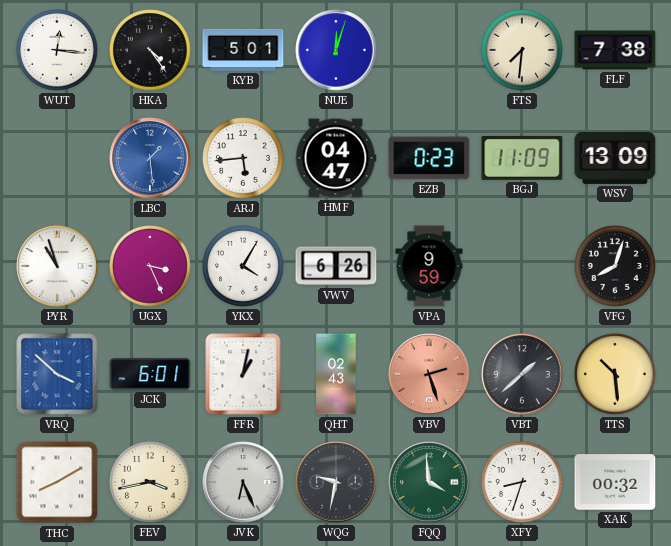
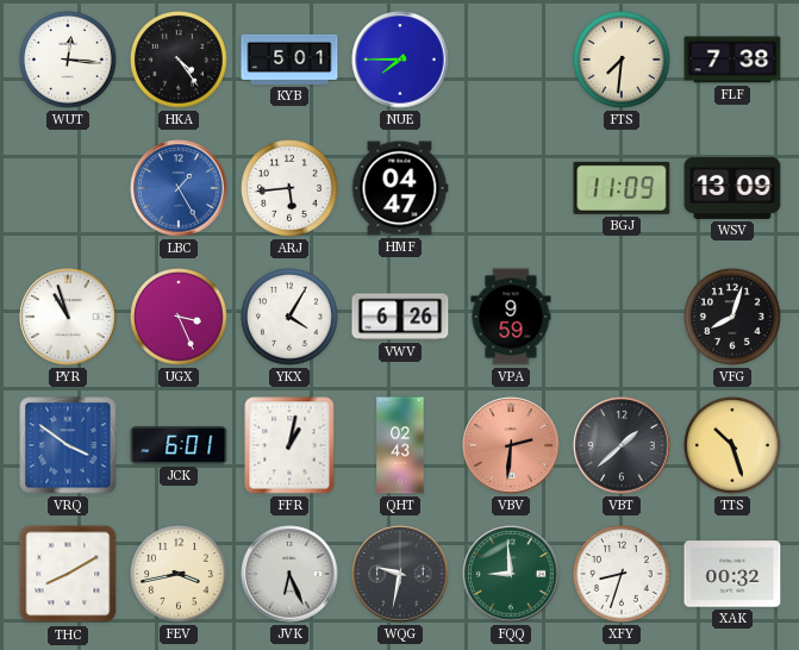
NUE: 12:03 -> 7:45 (400, 60)
LBC: 1:29 -> 1:25 (179, 188)
EZB: 0:23 -> none (429, 158)
VRQ: 3:52 -> 3:51 (68, 445)
VBV: 2:27 -> 2:31 (511, 445)
TTS: 10:29 -> 10:27 (734, 446)
FQQ: 3:59 -> 8:59 (511, 574)
